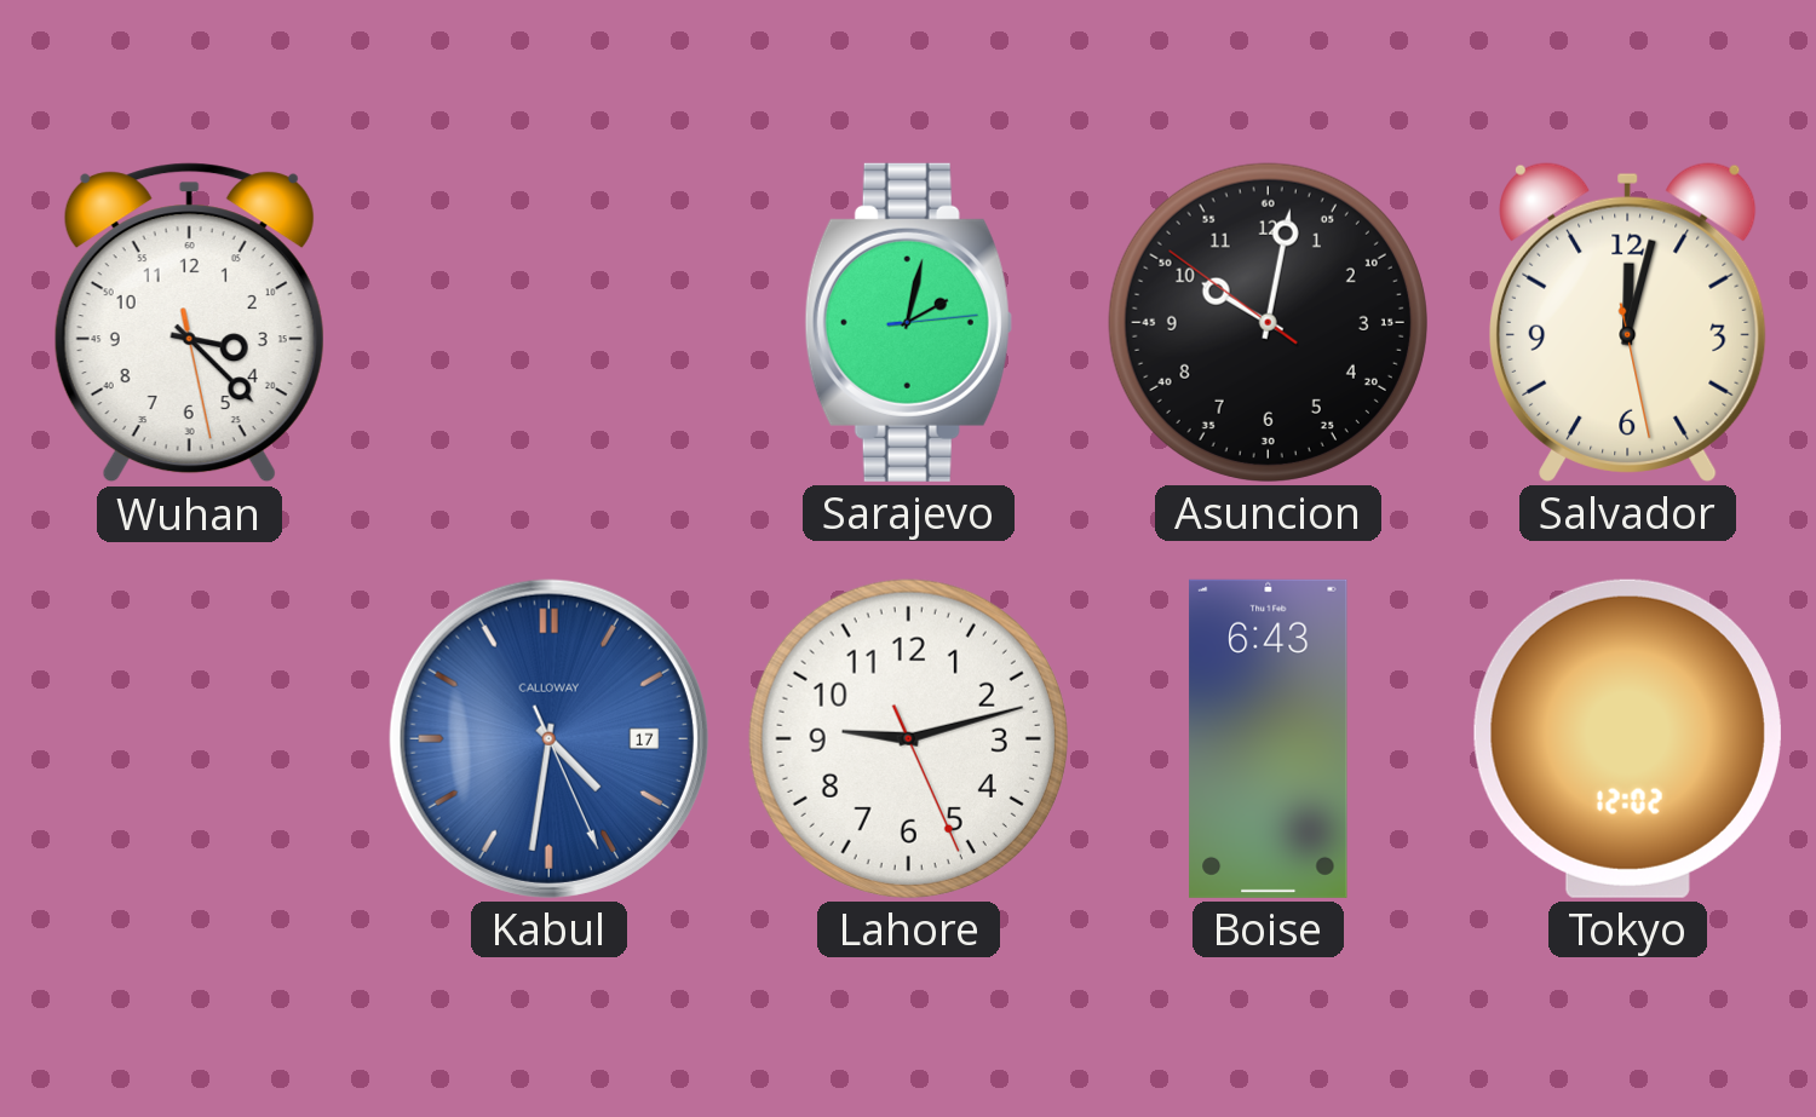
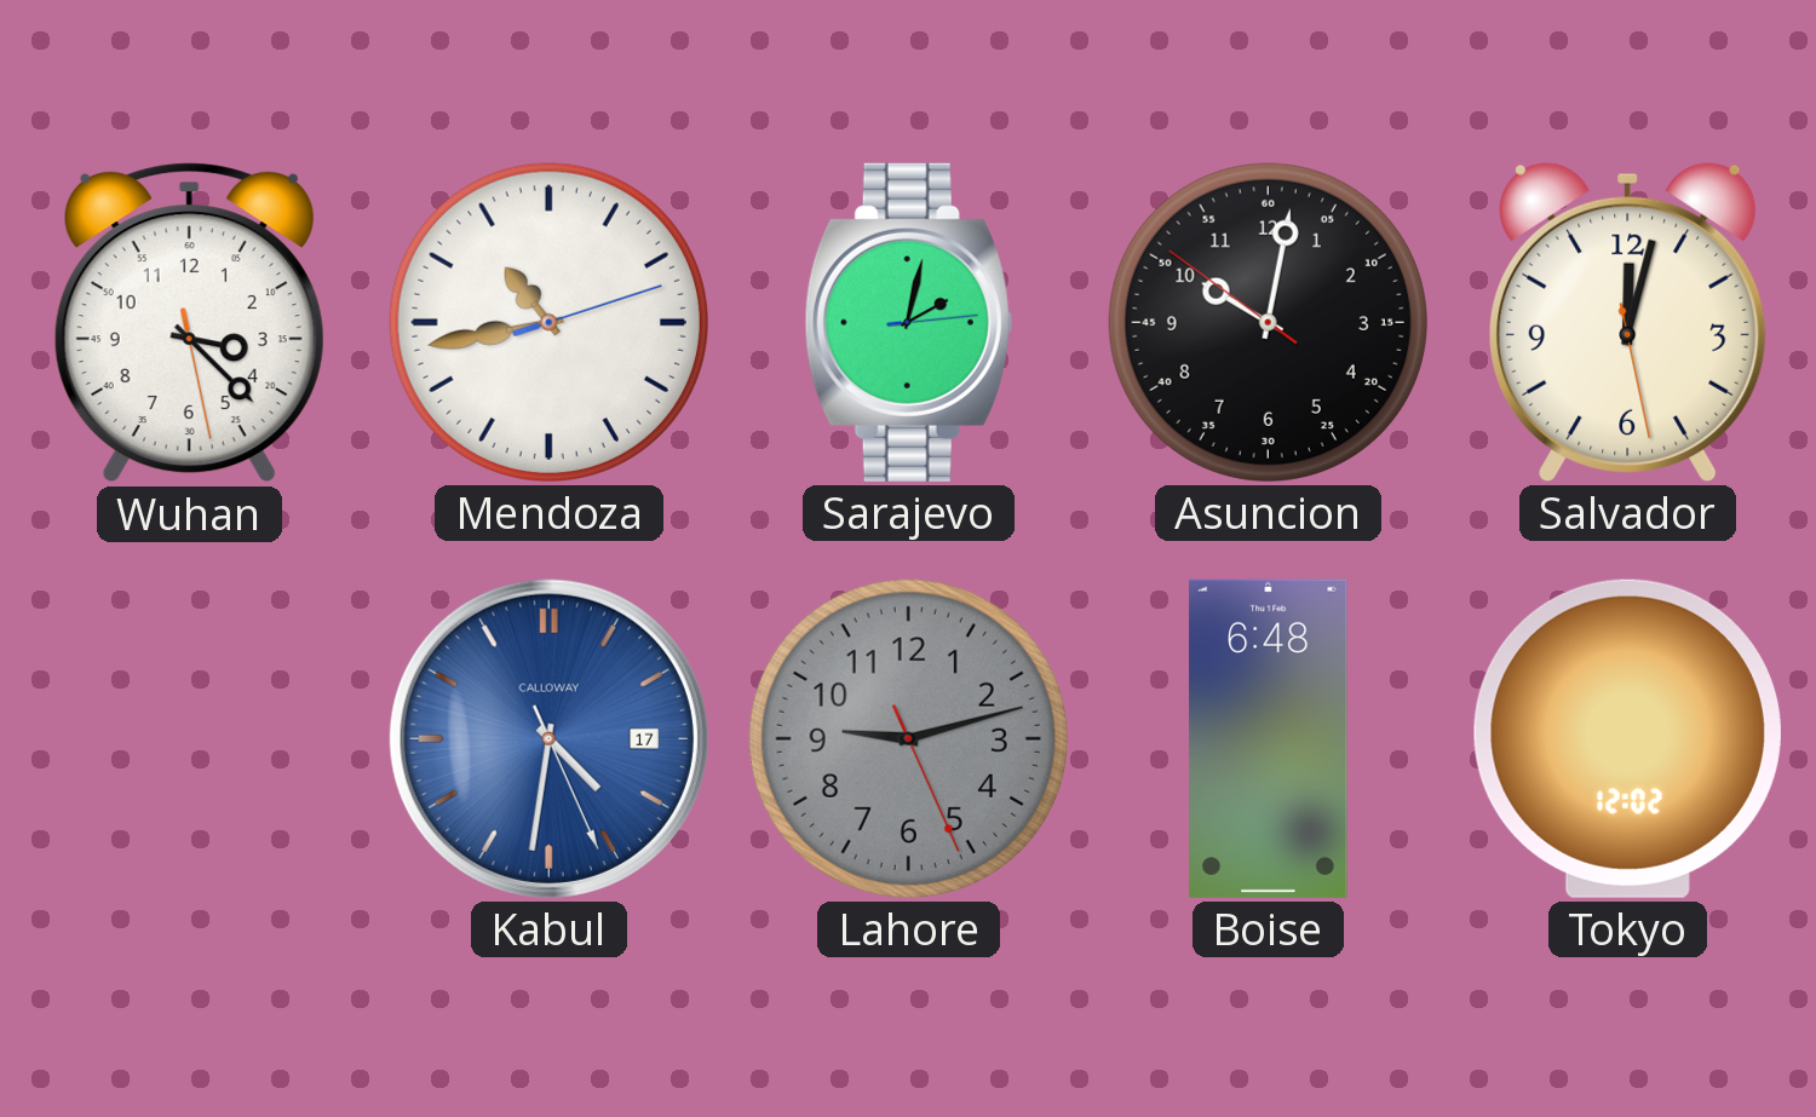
Mendoza: none -> 10:43 (548, 322)
Lahore dial: white -> grey (908, 738)
Boise: 6:43 -> 6:48 (1269, 738)
